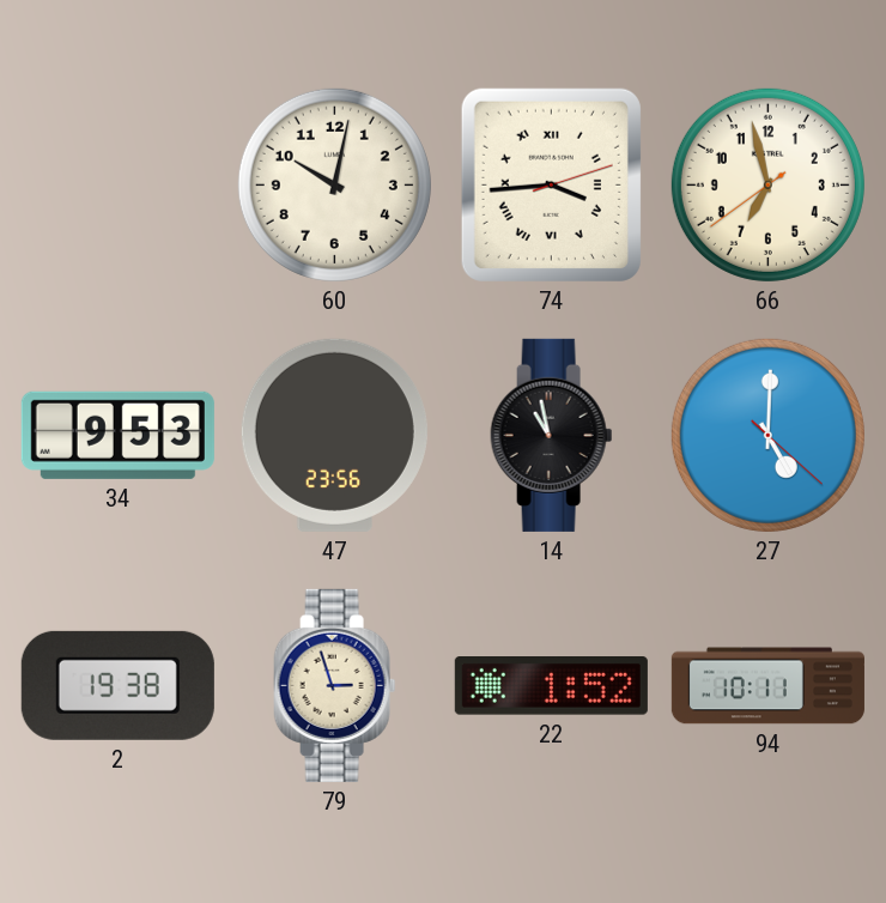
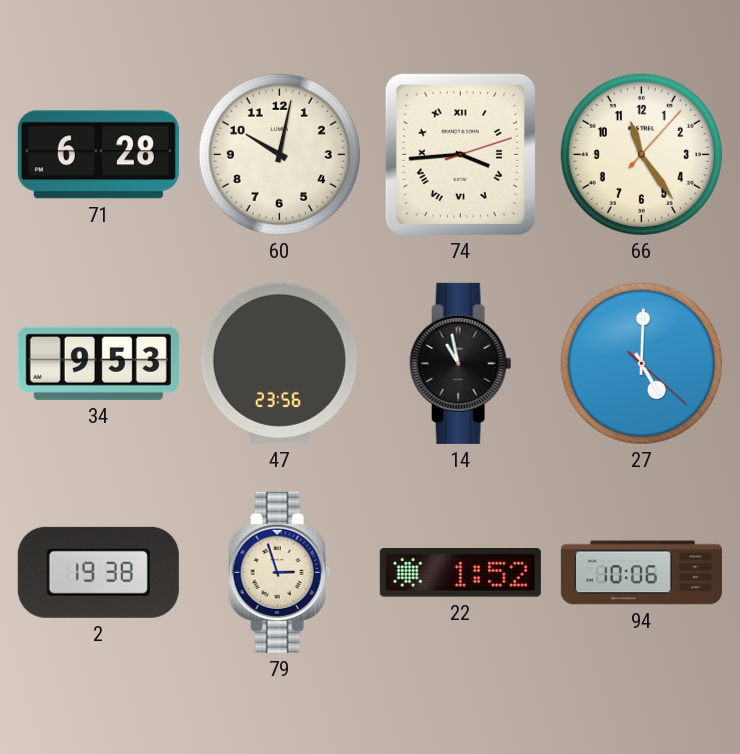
71: none -> 6:28 (98, 155)
66: 6:57 -> 11:24 (641, 154)
94: 10:11 -> 10:06 (641, 573)
